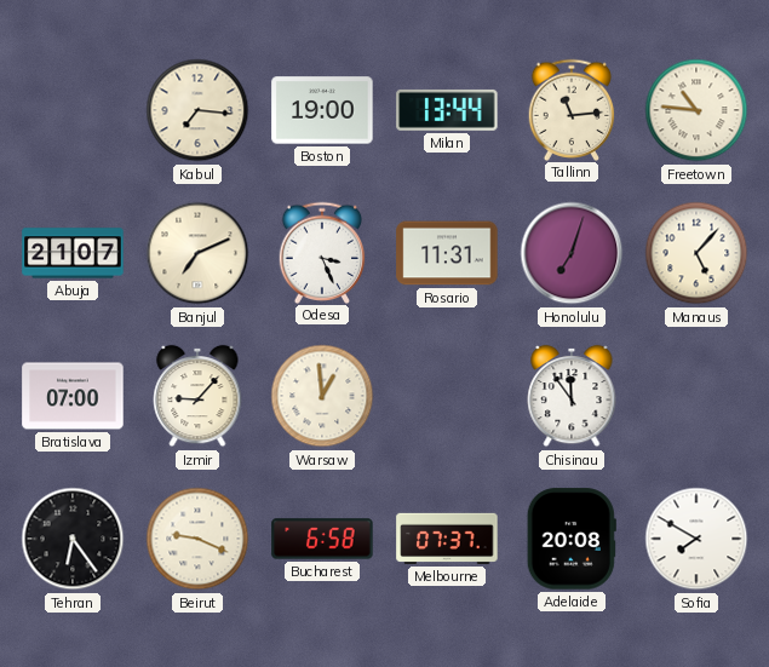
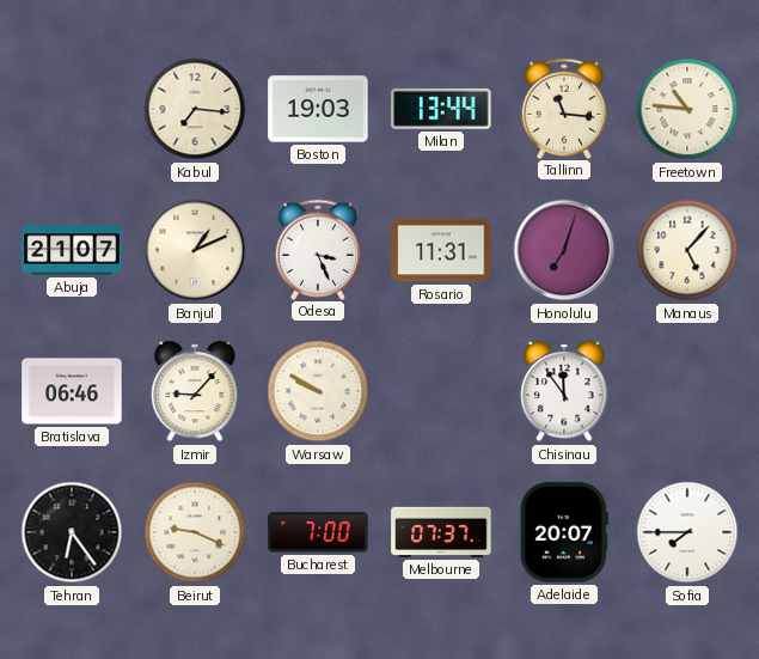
Boston: 19:00 -> 19:03 (318, 109)
Tallinn: 11:14 -> 11:16 (564, 108)
Banjul: 7:11 -> 1:11 (195, 250)
Bratislava: 07:00 -> 06:46 (72, 391)
Warsaw: 12:59 -> 9:50 (318, 391)
Bucharest: 6:58 -> 7:00 (318, 532)
Adelaide: 20:08 -> 20:07 (564, 532)
Sofia: 7:50 -> 7:45 (687, 532)
